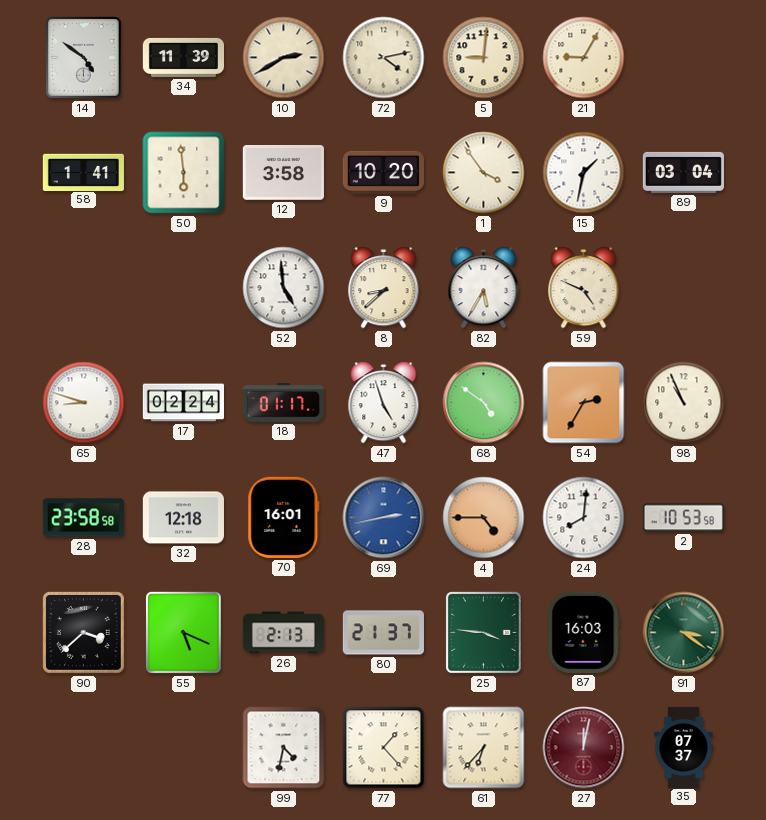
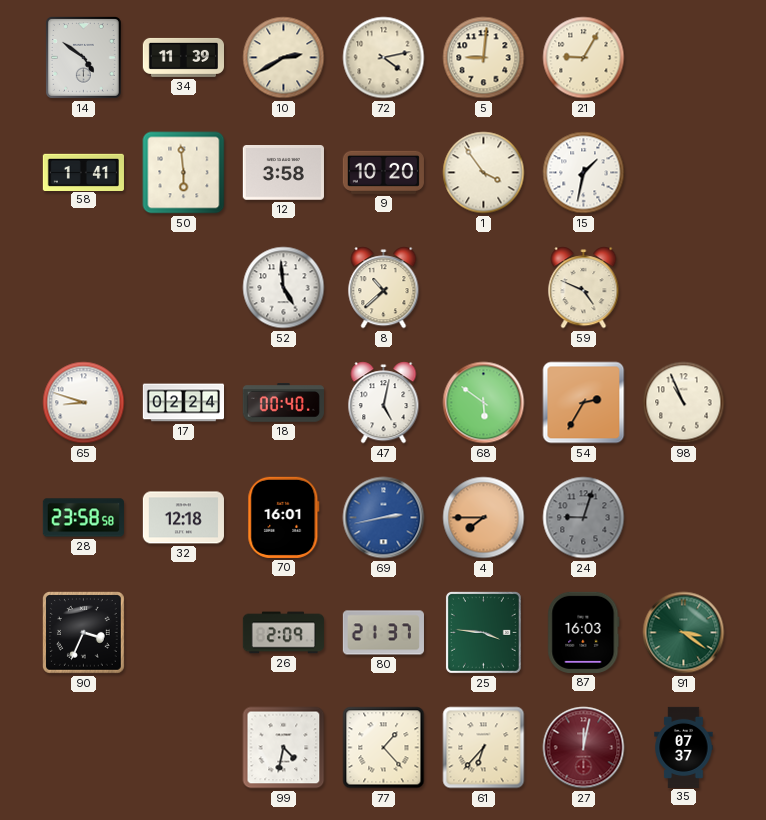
89: 03:04 -> none (683, 172)
8: 8:38 -> 10:38 (384, 288)
82: 5:35 -> none (484, 288)
18: 01:17 -> 00:40 (283, 403)
47: 4:57 -> 5:02 (384, 403)
68: 4:51 -> 5:51 (484, 403)
4: 4:45 -> 7:45 (484, 518)
24: 8:01 -> 9:03 (584, 518)
24 dial: white -> grey (584, 518)
2: 10:53 -> none (683, 518)
90: 3:38 -> 3:34 (84, 633)
55: 5:19 -> none (183, 632)
26: 2:13 -> 2:09 (283, 633)
